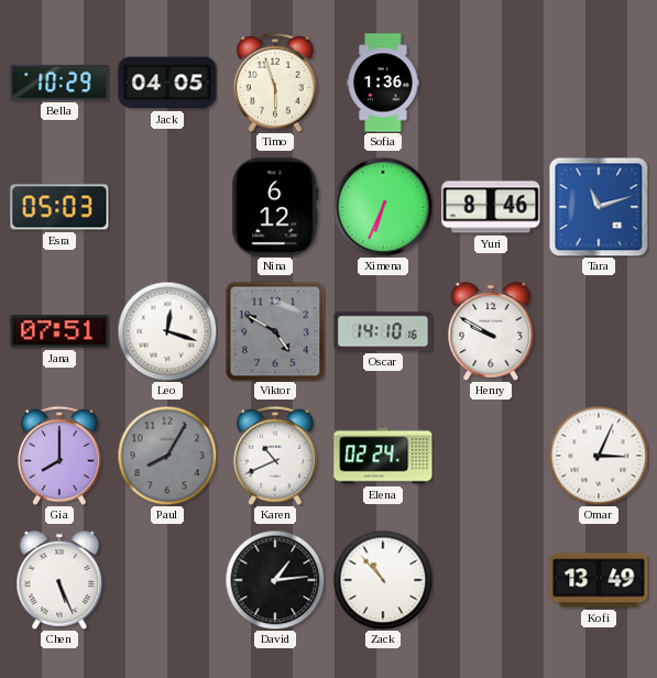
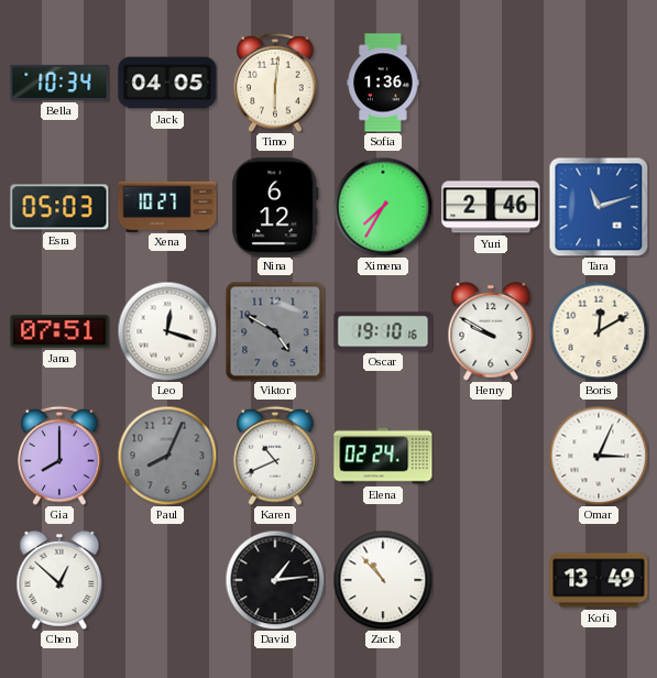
Bella: 10:29 -> 10:34 (59, 83)
Timo: 5:57 -> 6:01 (275, 83)
Xena: none -> 10:27 (167, 206)
Ximena: 6:34 -> 7:35 (383, 207)
Yuri: 8:46 -> 2:46 (491, 207)
Oscar: 14:10 -> 19:10 (383, 331)
Boris: none -> 12:10 (599, 331)
Paul: 8:05 -> 8:04 (167, 456)
Chen: 5:26 -> 12:52 (59, 580)
